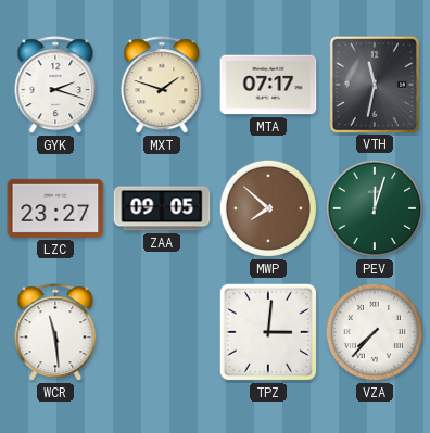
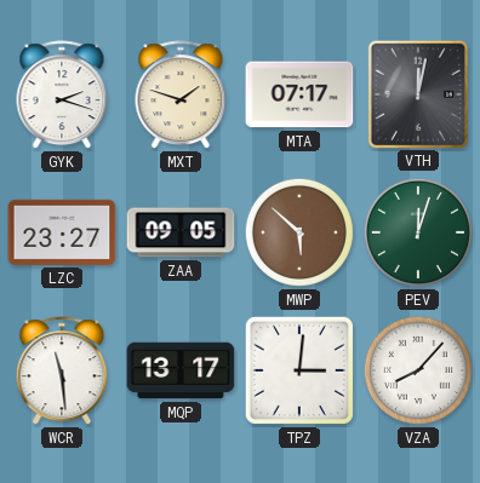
VTH: 11:32 -> 12:02 (417, 93)
MWP: 7:52 -> 5:52 (299, 232)
MQP: none -> 13:17 (181, 370)
VZA: 7:37 -> 8:07 (418, 370)
